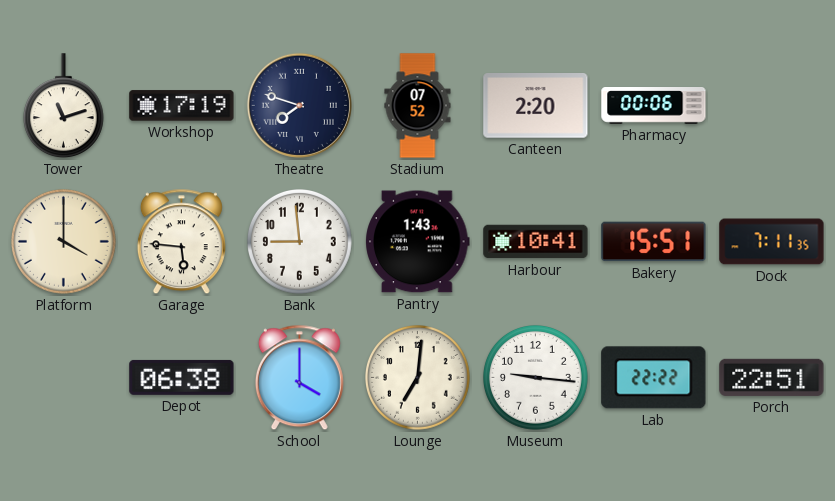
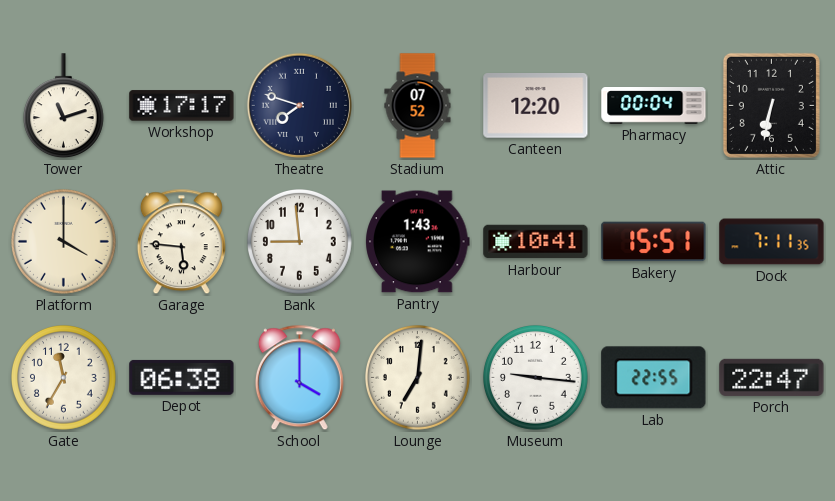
Workshop: 17:19 -> 17:17 (182, 106)
Canteen: 2:20 -> 12:20 (536, 106)
Pharmacy: 00:06 -> 00:04 (654, 106)
Attic: none -> 6:32 (771, 105)
Gate: none -> 11:35 (64, 378)
Lab: 22:22 -> 22:55 (654, 378)
Porch: 22:51 -> 22:47 (772, 377)
